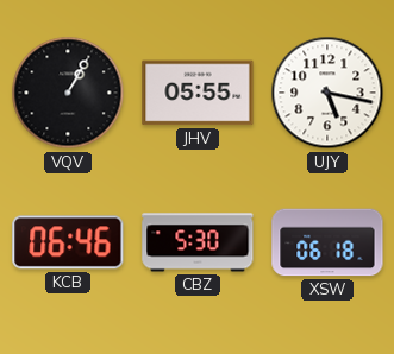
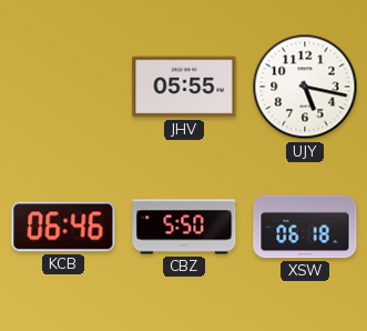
VQV: 1:05 -> none (68, 93)
CBZ: 5:30 -> 5:50 (184, 227)
